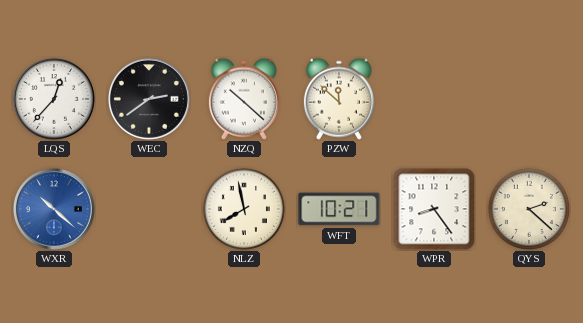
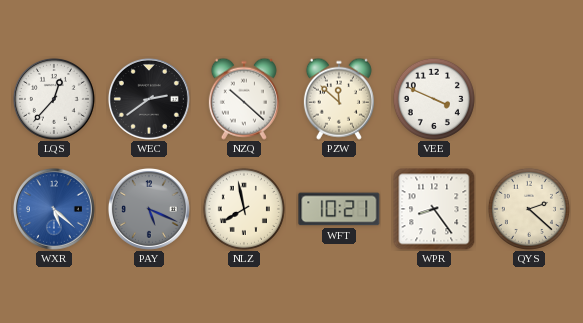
VEE: none -> 3:49 (434, 99)
WXR: 10:22 -> 5:22 (54, 209)
PAY: none -> 5:19 (149, 209)
